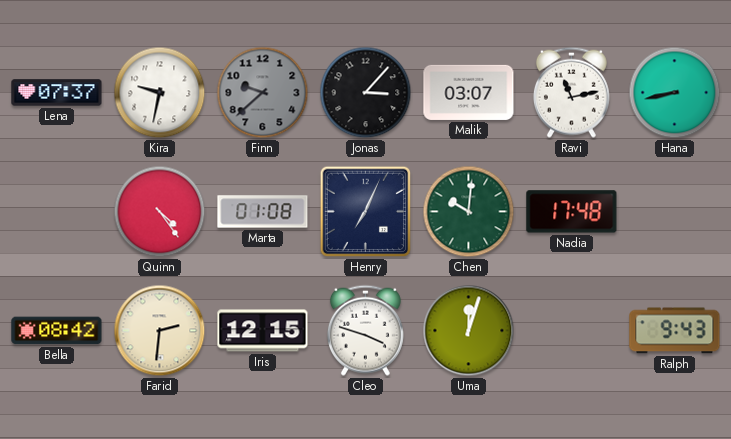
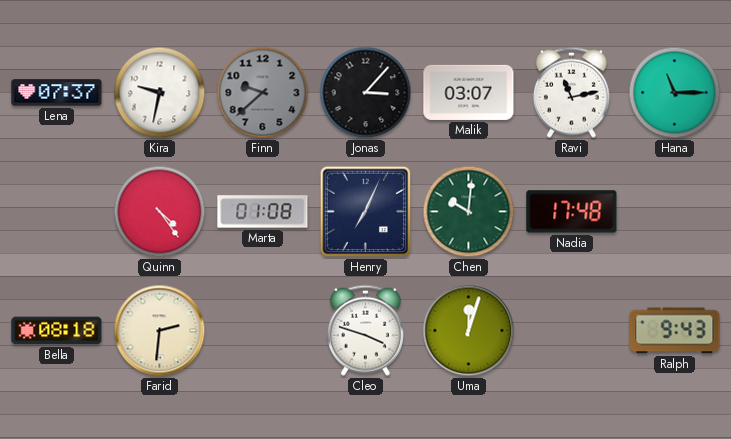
Hana: 8:43 -> 11:15 (675, 93)
Bella: 08:42 -> 08:18 (57, 331)
Iris: 12:15 -> none (263, 331)
